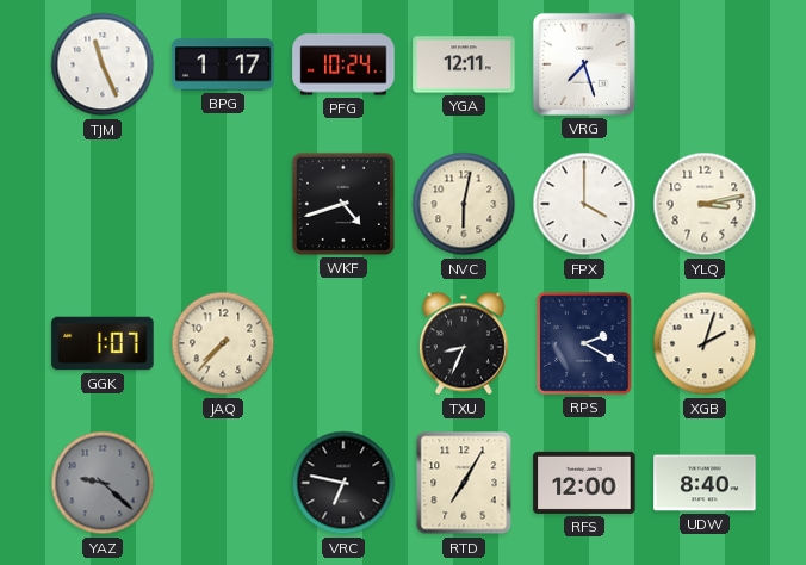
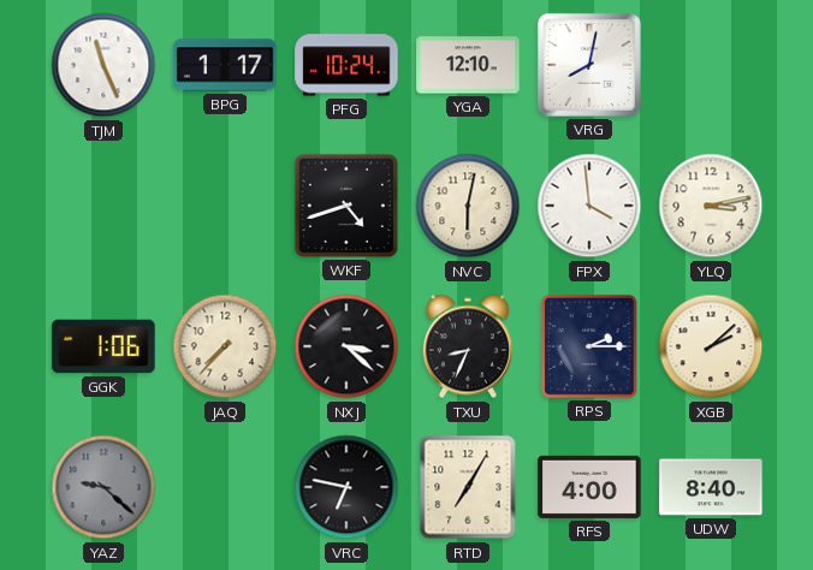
YGA: 12:11 -> 12:10 (468, 65)
VRG: 7:27 -> 8:02 (589, 65)
FPX: 4:00 -> 3:59 (589, 206)
GGK: 1:07 -> 1:06 (103, 346)
NXJ: none -> 3:22 (346, 346)
RPS: 2:20 -> 2:15 (589, 346)
XGB: 2:03 -> 2:08 (711, 346)
RFS: 12:00 -> 4:00 (589, 487)
